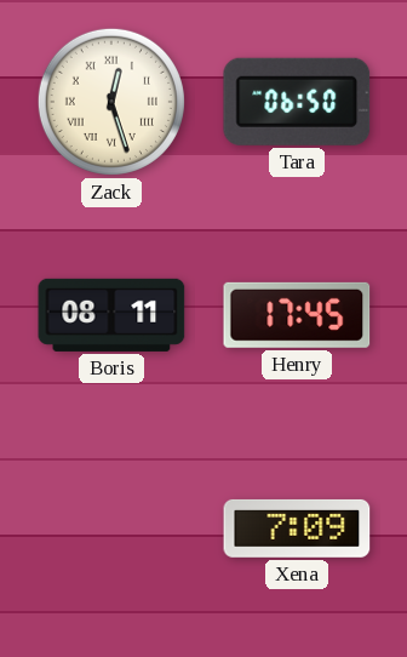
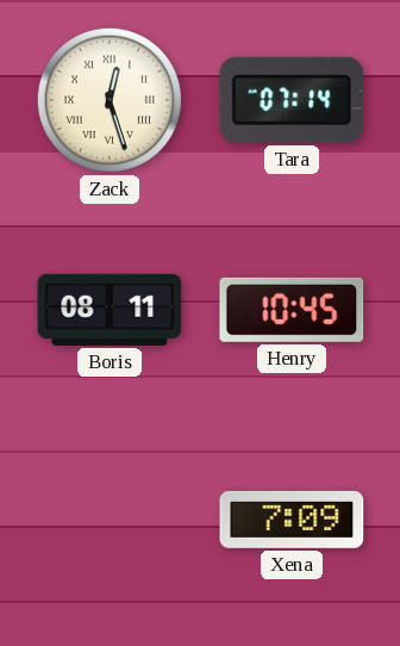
Tara: 06:50 -> 07:14 (292, 100)
Henry: 17:45 -> 10:45 (292, 310)
